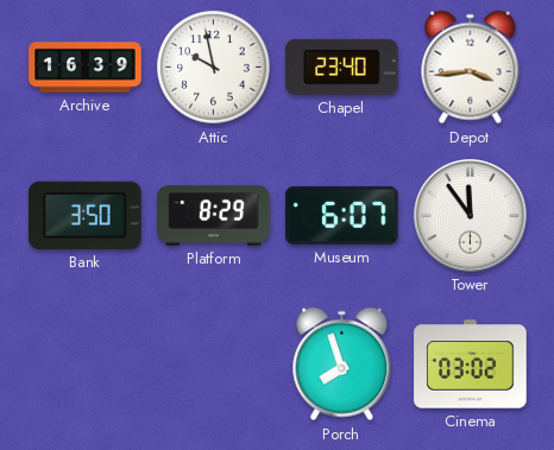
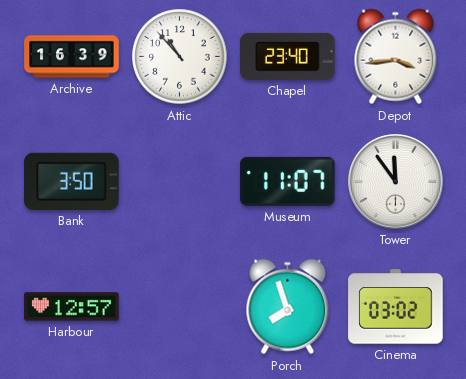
Attic: 9:58 -> 10:53 (180, 57)
Platform: 8:29 -> none (214, 216)
Museum: 6:07 -> 11:07 (288, 181)
Harbour: none -> 12:57 (72, 307)
